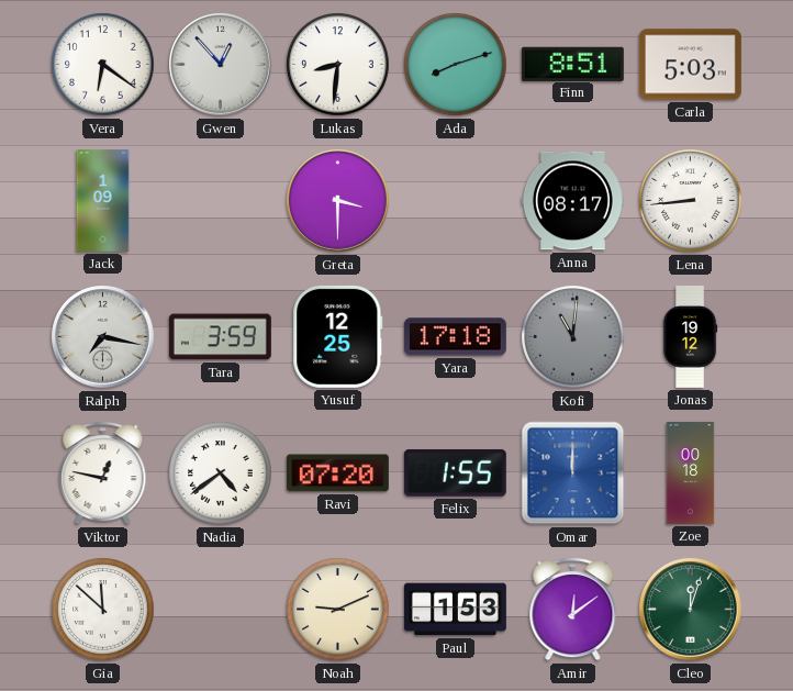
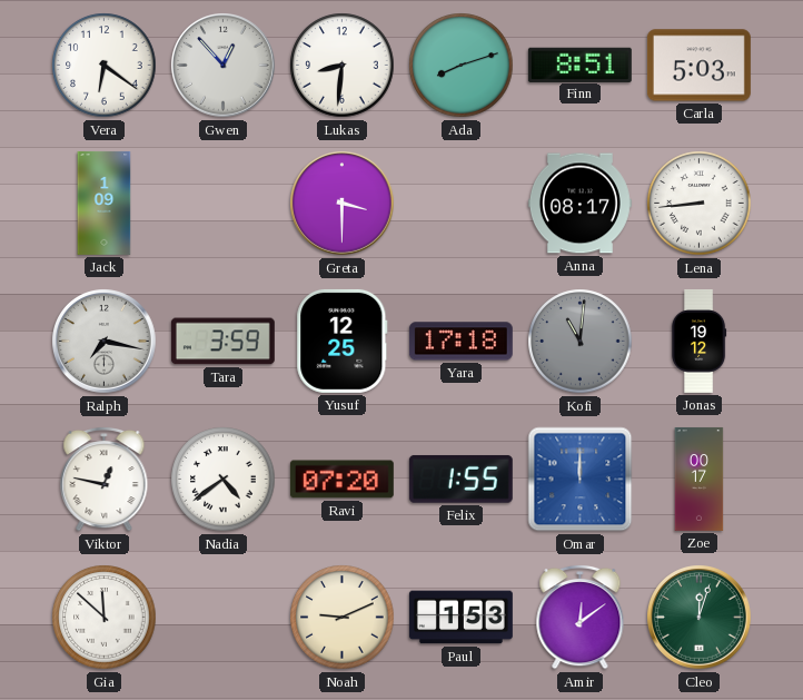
Zoe: 00:18 -> 00:17 (700, 479)
